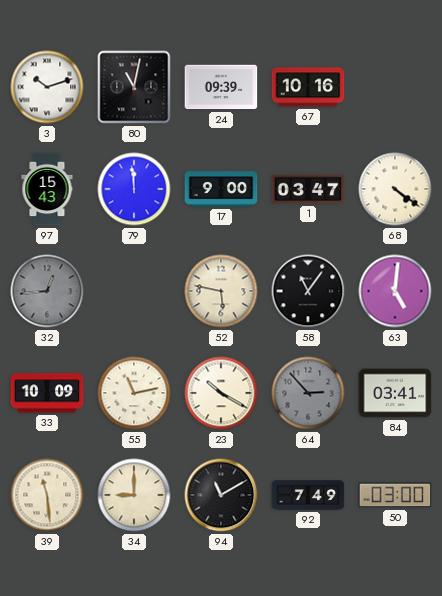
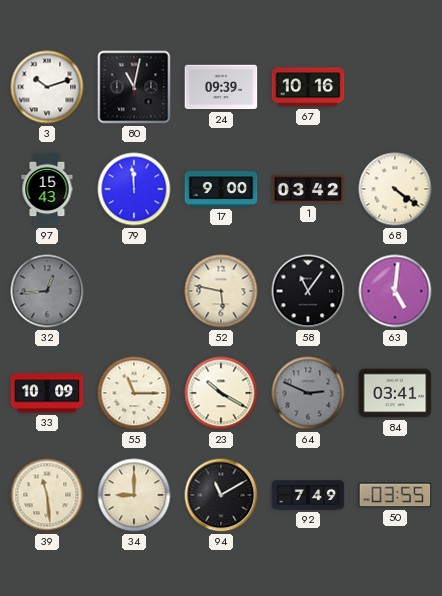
1: 03:47 -> 03:42 (308, 189)
55: 11:13 -> 11:15 (134, 393)
64: 2:53 -> 2:49 (308, 393)
50: 03:00 -> 03:55 (395, 495)
